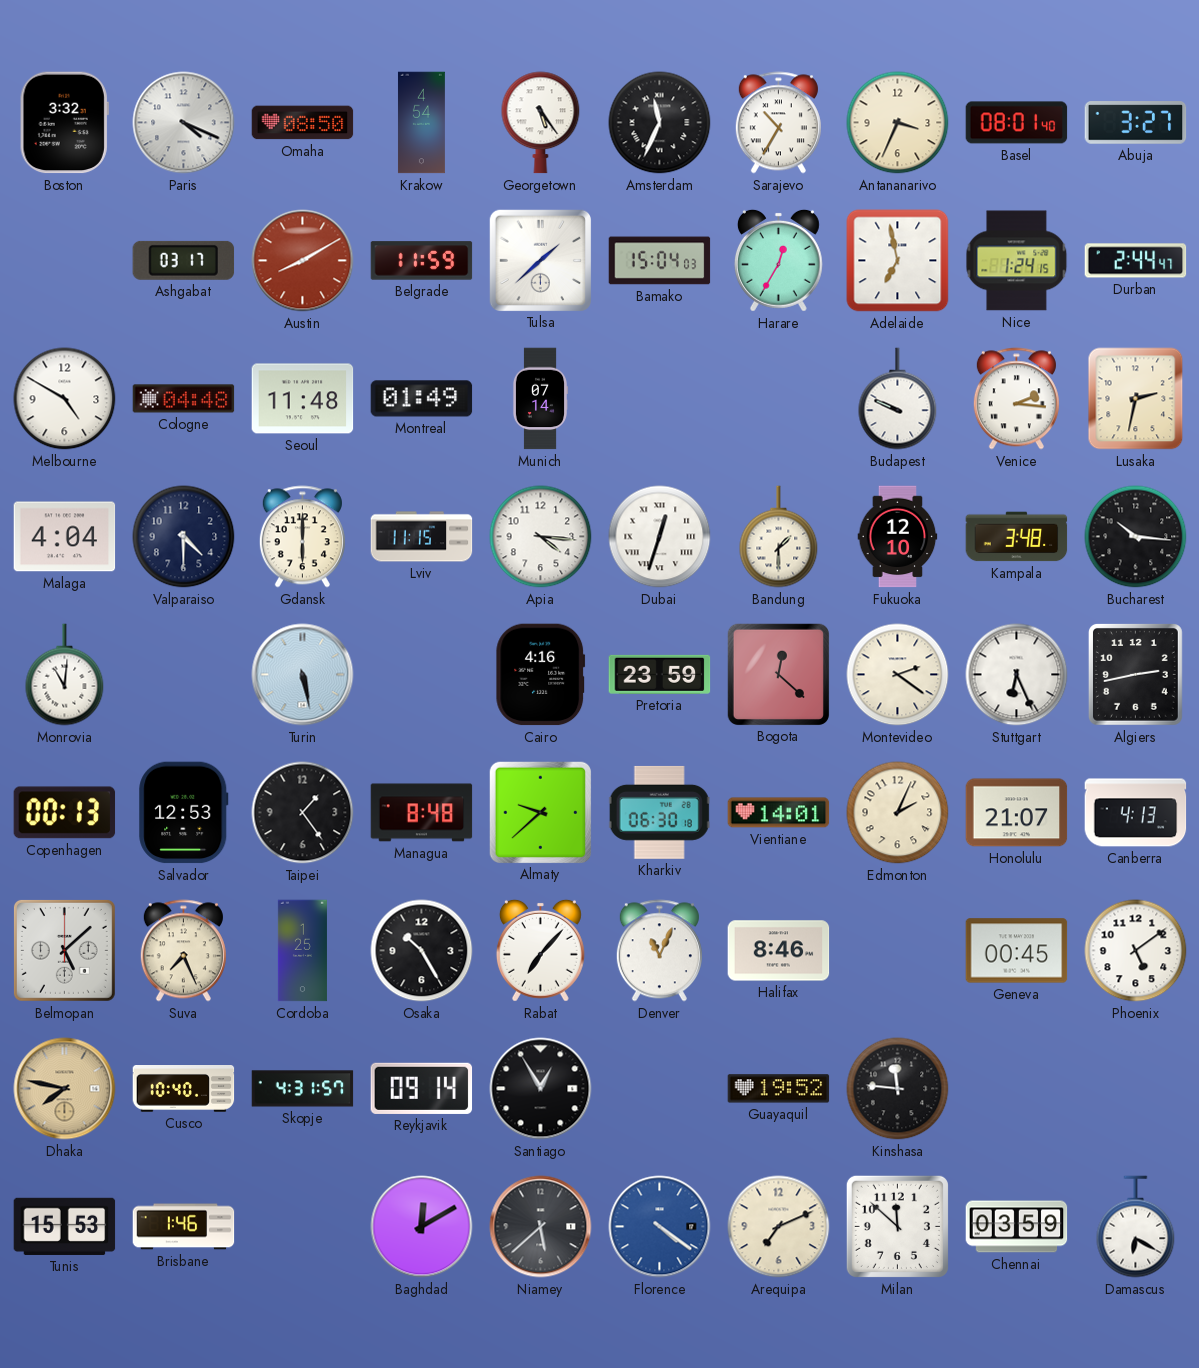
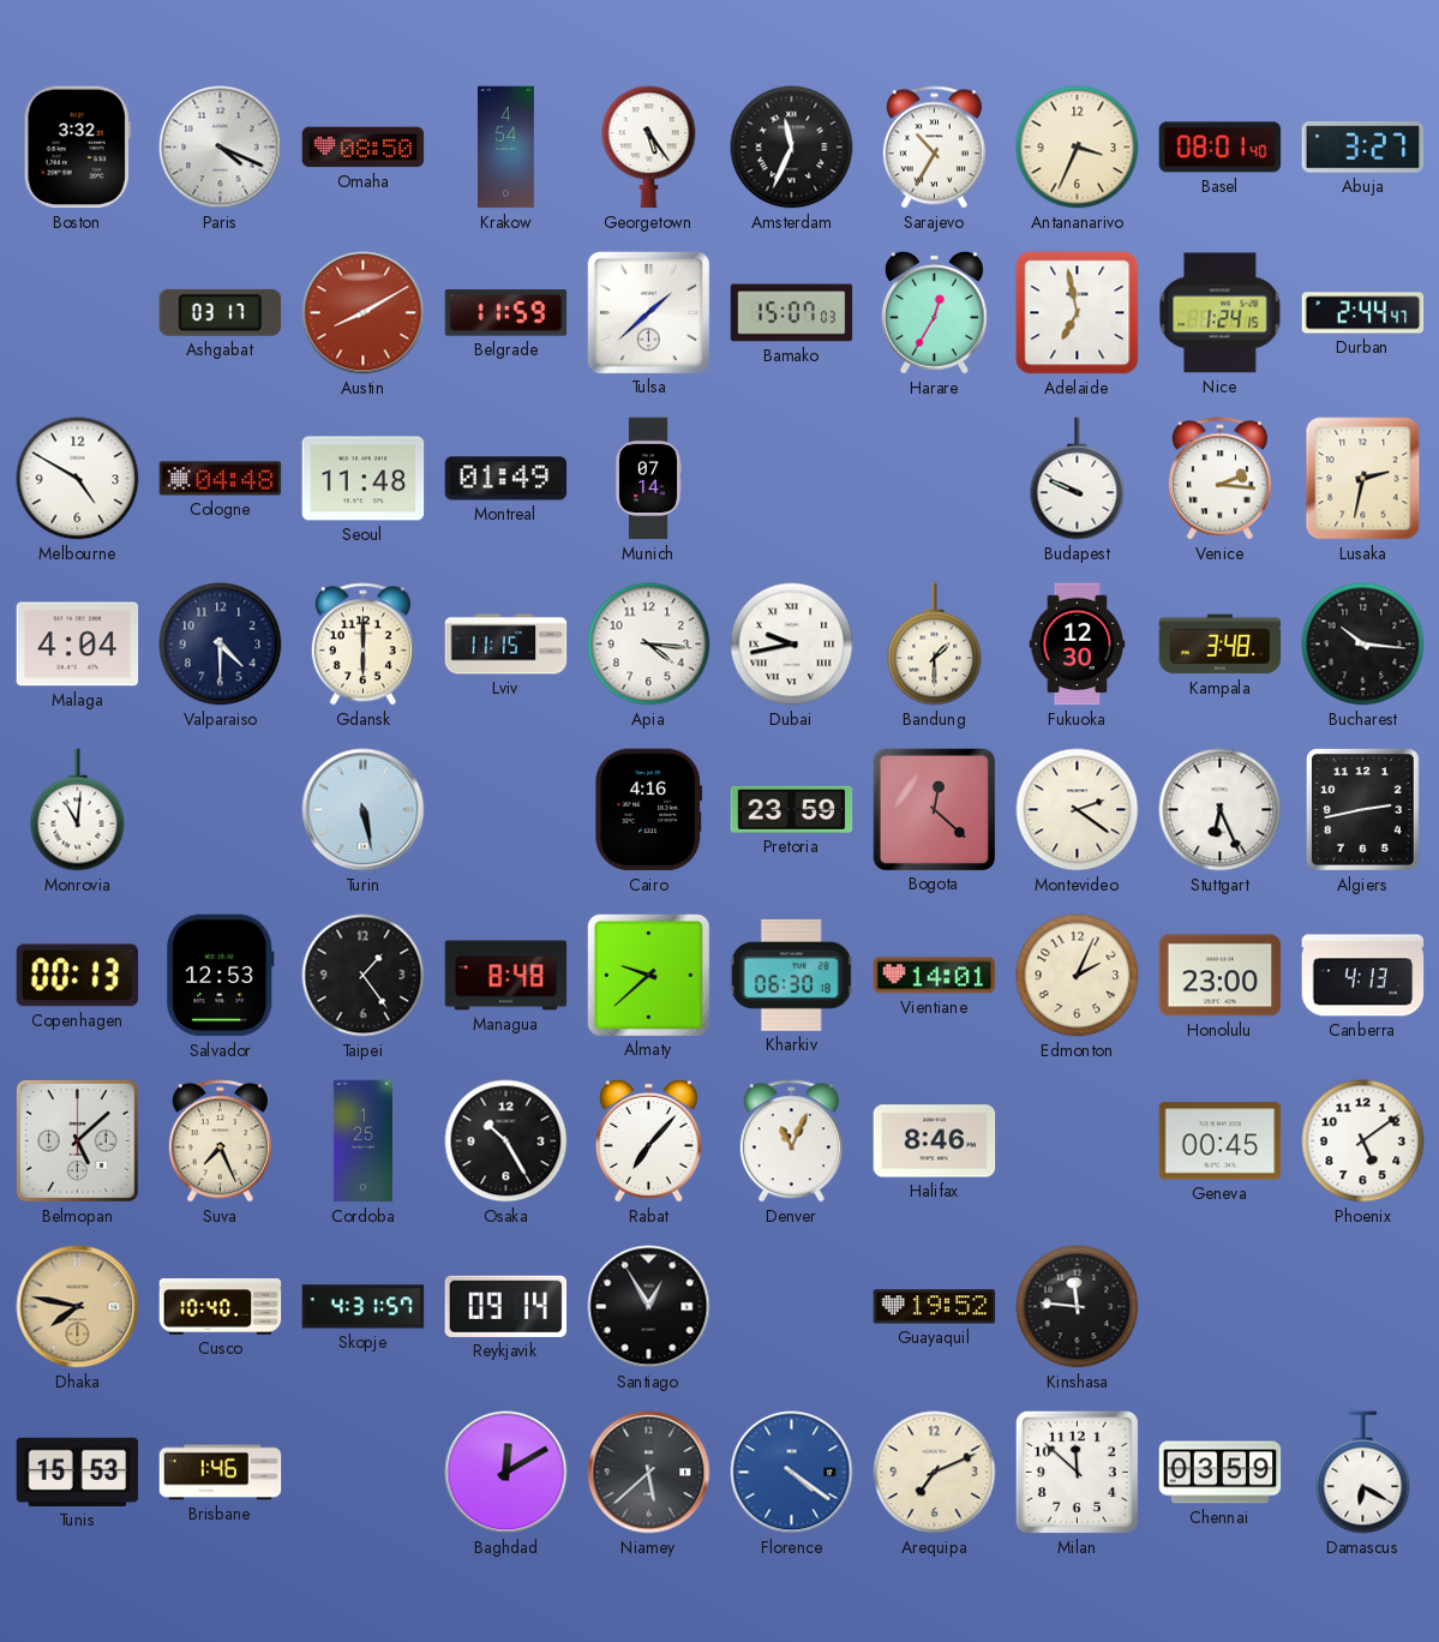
Bamako: 15:04 -> 15:07 (792, 313)
Dubai: 12:33 -> 9:43 (792, 645)
Fukuoka: 12:10 -> 12:30 (1078, 645)
Honolulu: 21:07 -> 23:00 (1221, 976)
